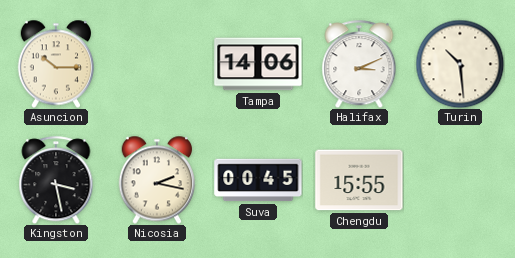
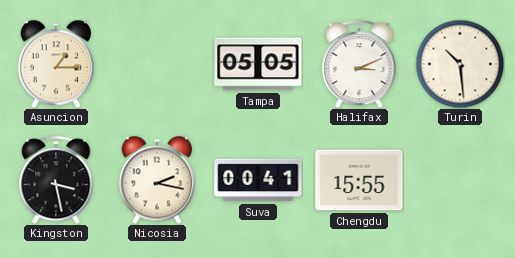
Asuncion: 10:15 -> 1:15 (56, 64)
Tampa: 14:06 -> 05:05 (258, 64)
Suva: 00:45 -> 00:41 (258, 180)
